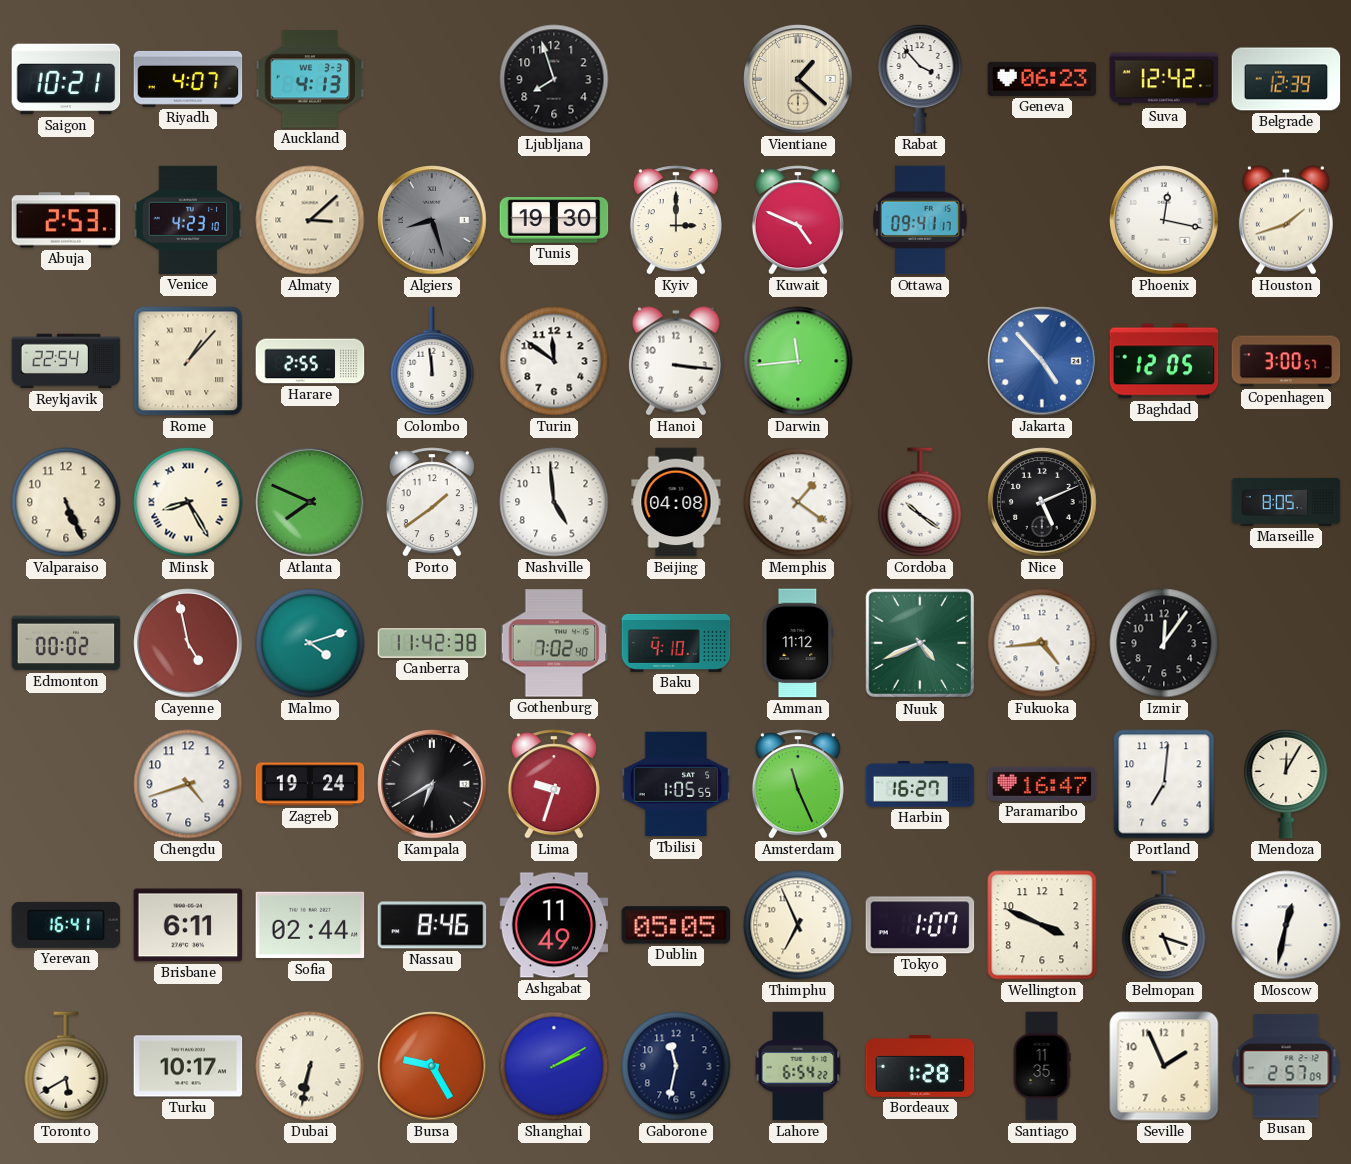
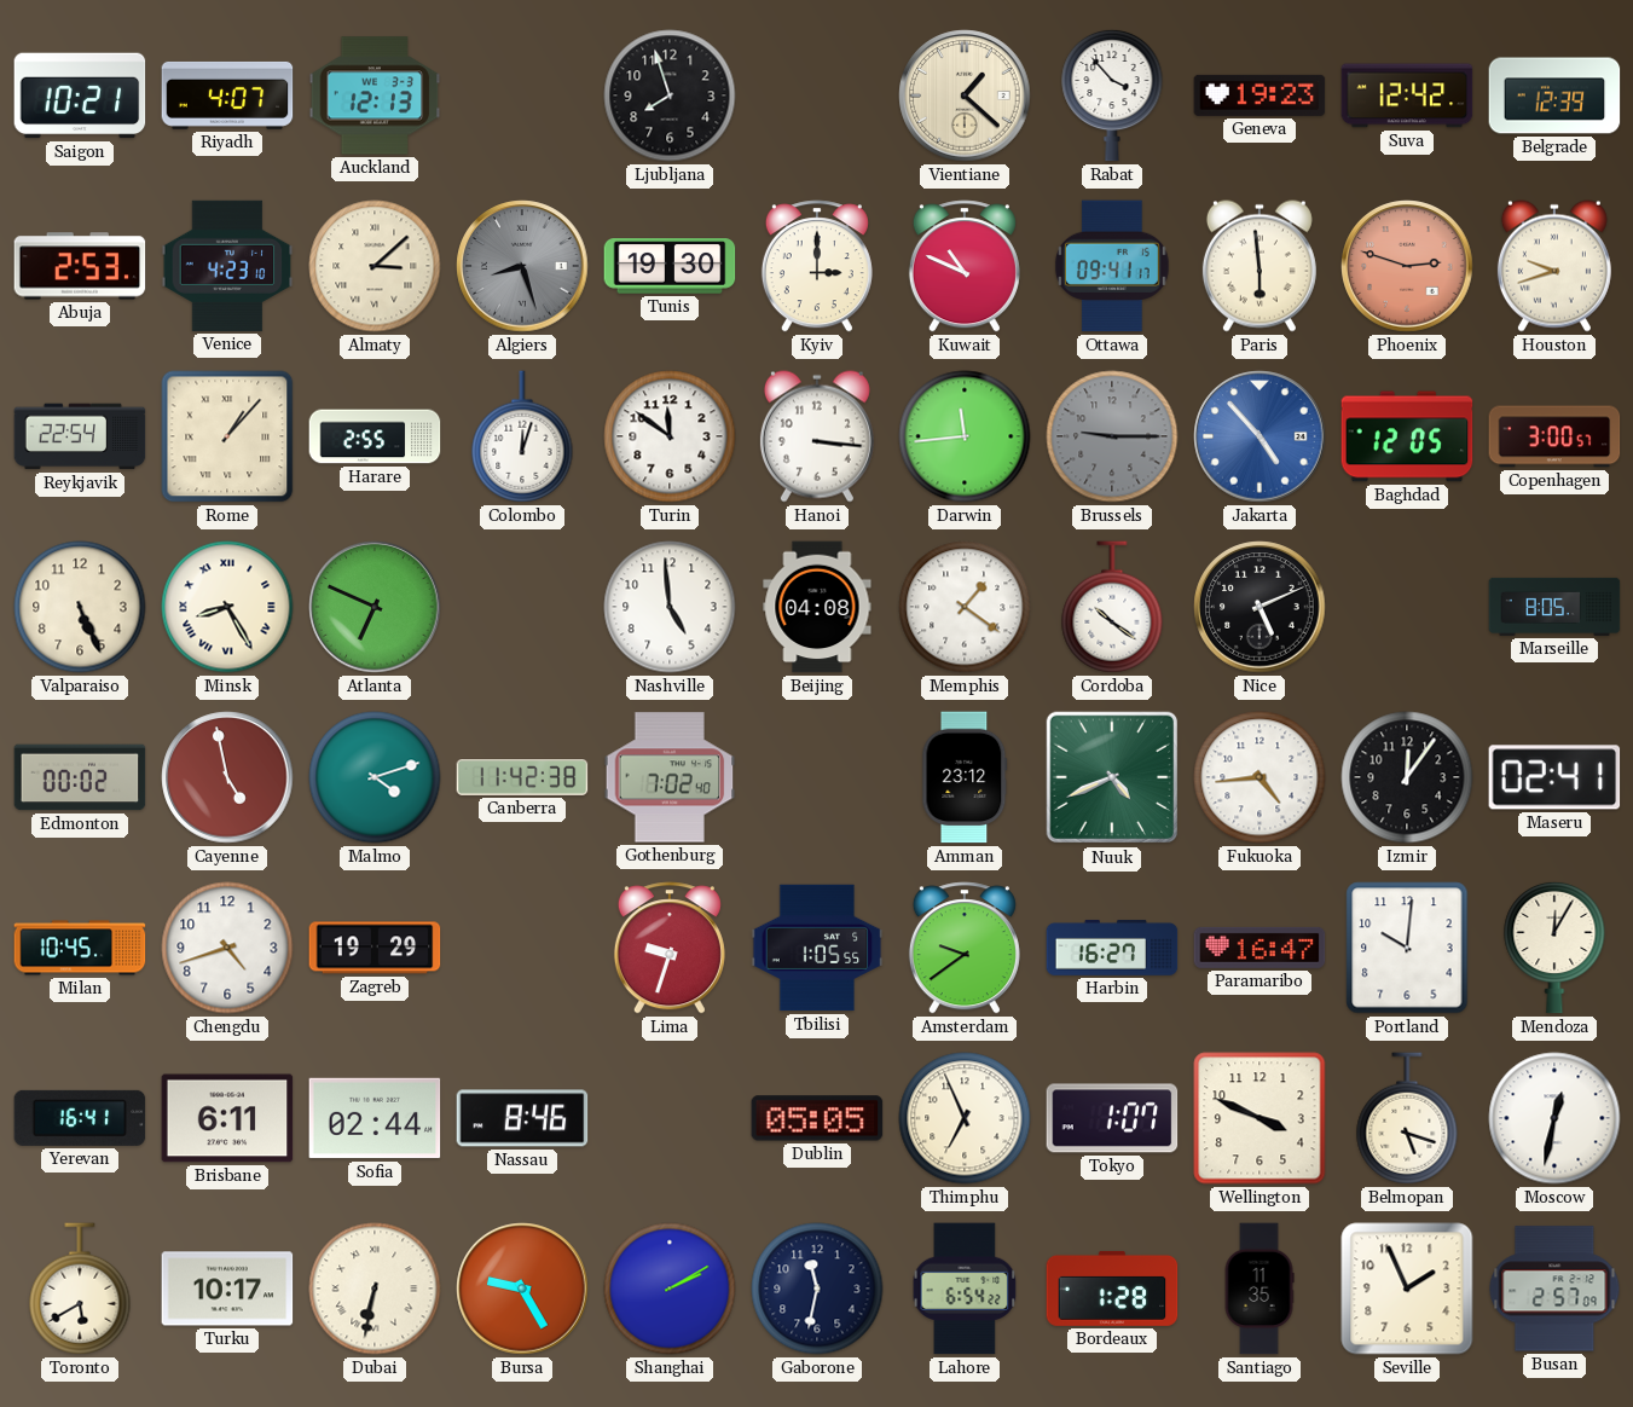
Auckland: 4:13 -> 12:13 (375, 95)
Geneva: 06:23 -> 19:23 (1260, 95)
Kuwait: 4:49 -> 10:49 (965, 266)
Paris: none -> 5:59 (1260, 266)
Phoenix: 12:17 -> 2:48 (1407, 266)
Phoenix dial: white -> salmon (1407, 266)
Houston: 1:42 -> 9:42 (1554, 266)
Colombo: 11:59 -> 12:03 (522, 436)
Brussels: none -> 9:15 (1112, 436)
Atlanta: 7:49 -> 6:49 (375, 607)
Porto: 1:39 -> none (432, 502)
Baku: 4:10 -> none (676, 643)
Amman: 11:12 -> 23:12 (965, 777)
Maseru: none -> 02:41 (1554, 777)
Milan: none -> 10:45 (80, 948)
Zagreb: 19:24 -> 19:29 (375, 948)
Kampala: 6:40 -> none (432, 784)
Amsterdam: 11:26 -> 9:39 (965, 948)
Portland: 7:01 -> 10:01 (1407, 948)
Ashgabat: 11:49 -> none (554, 925)
